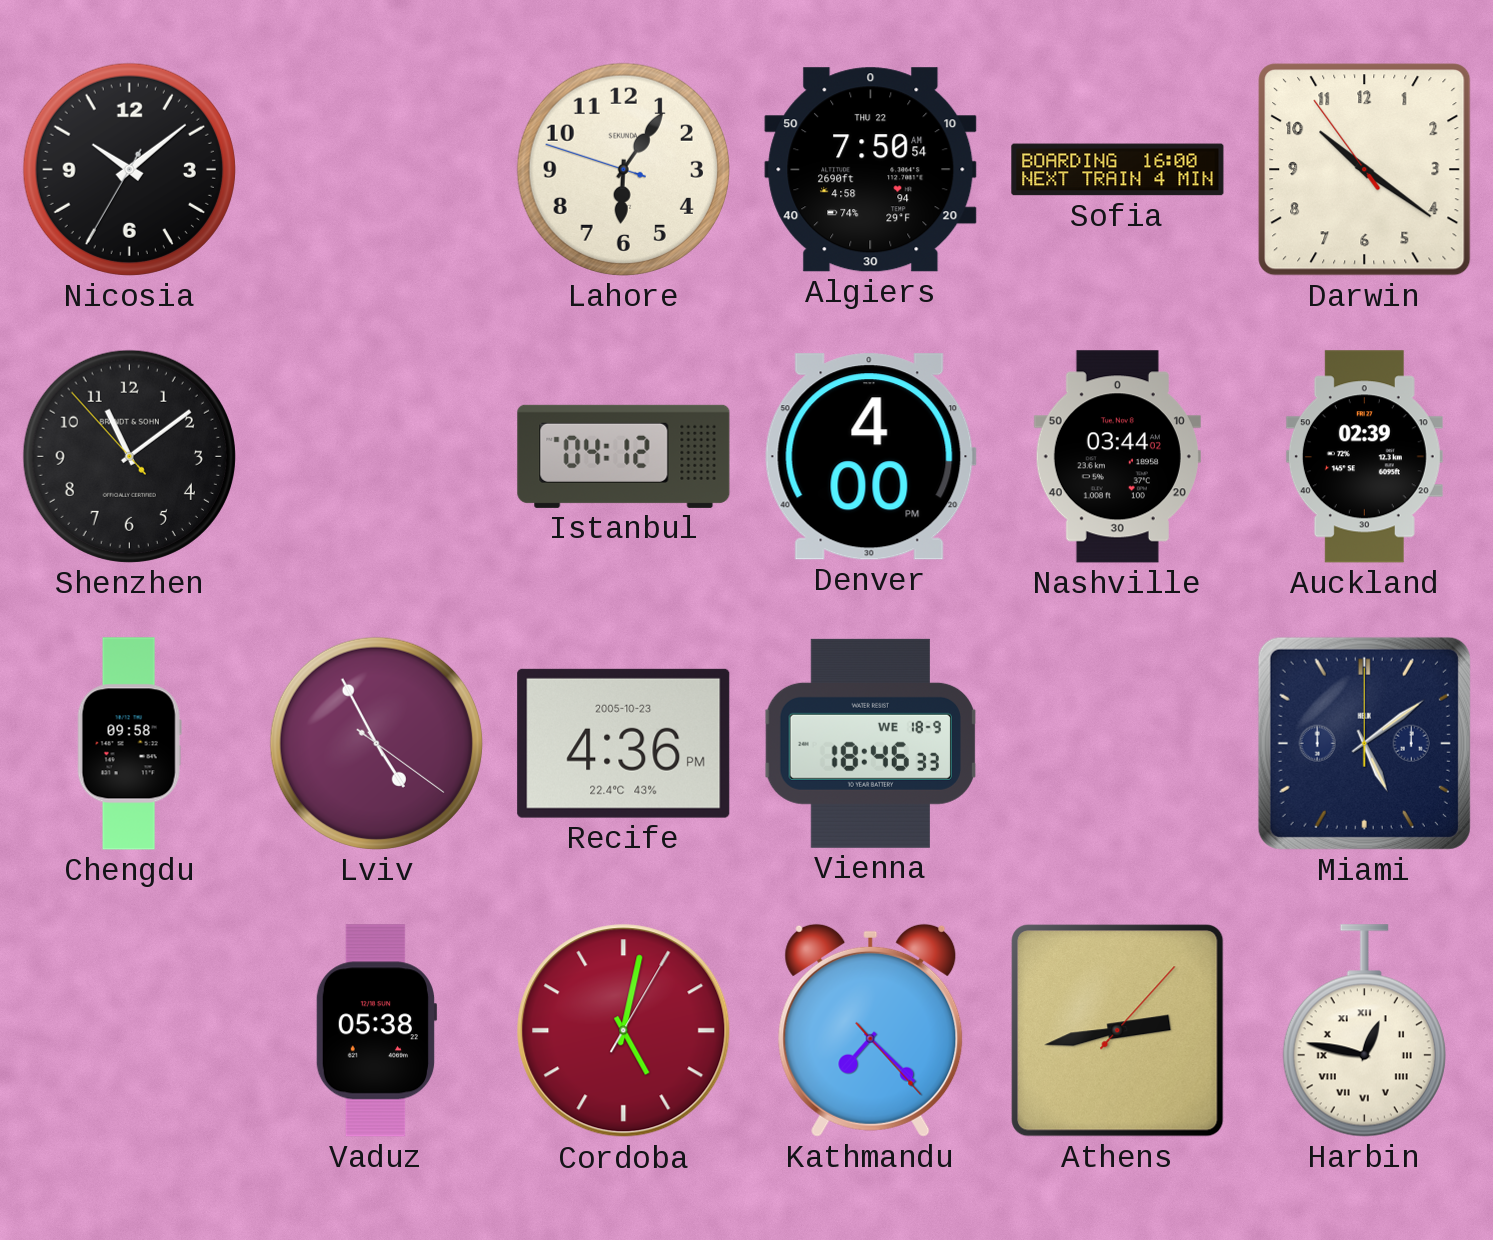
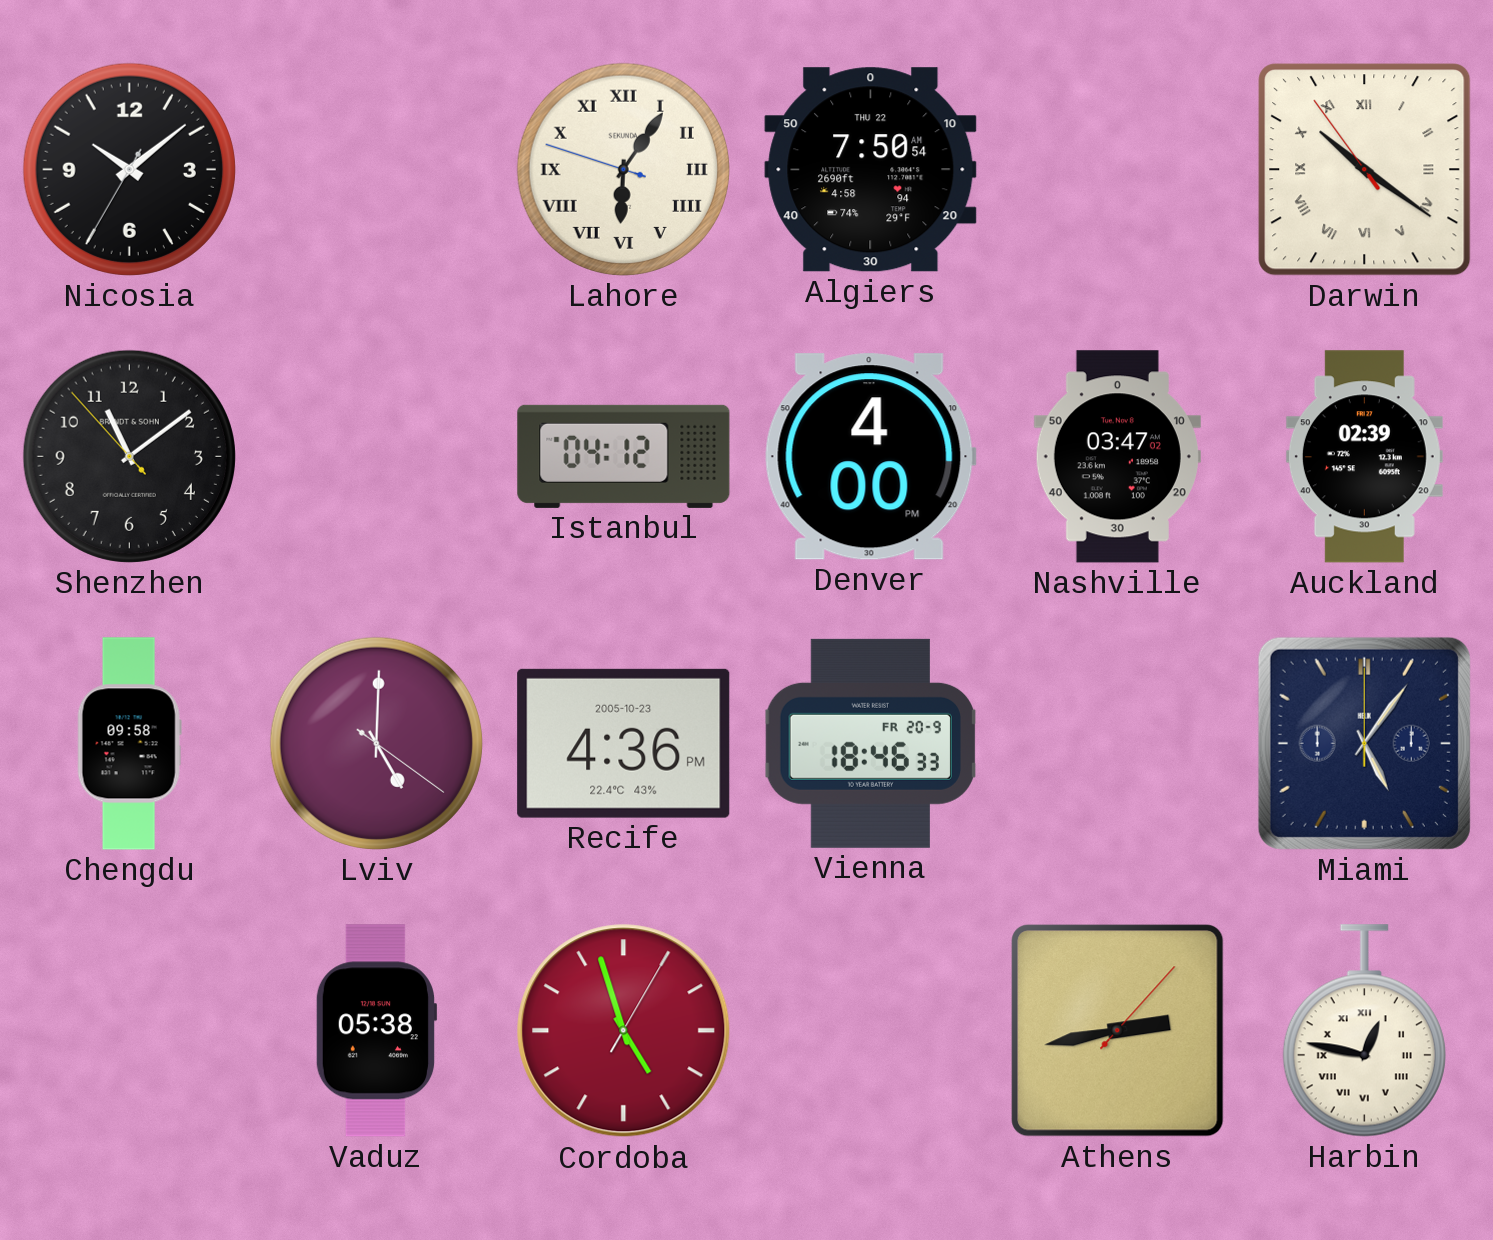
Lahore numerals: Arabic -> Roman (623, 169)
Sofia: 16:00 -> none (1118, 170)
Darwin numerals: Arabic -> Roman (1365, 170)
Nashville: 03:44 -> 03:47 (1117, 457)
Lviv: 4:55 -> 5:00 (376, 743)
Vienna date: WE 18-9 -> FR 20-9 (870, 743)
Miami: 5:09 -> 5:06 (1364, 743)
Cordoba: 5:02 -> 4:57 (624, 1031)
Kathmandu: 7:22 -> none (871, 1030)
